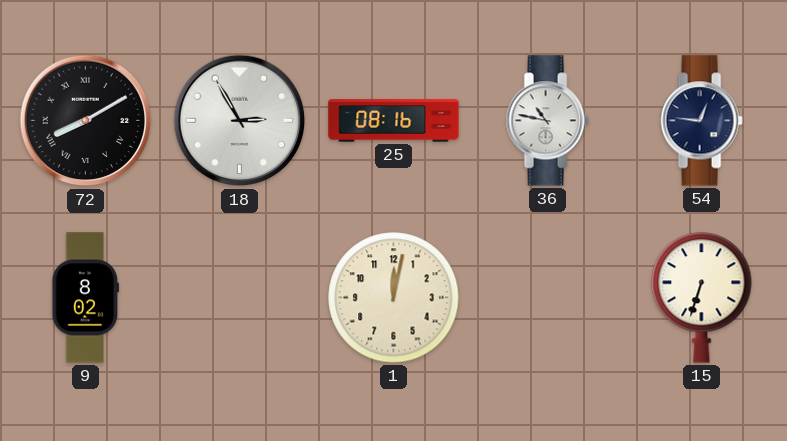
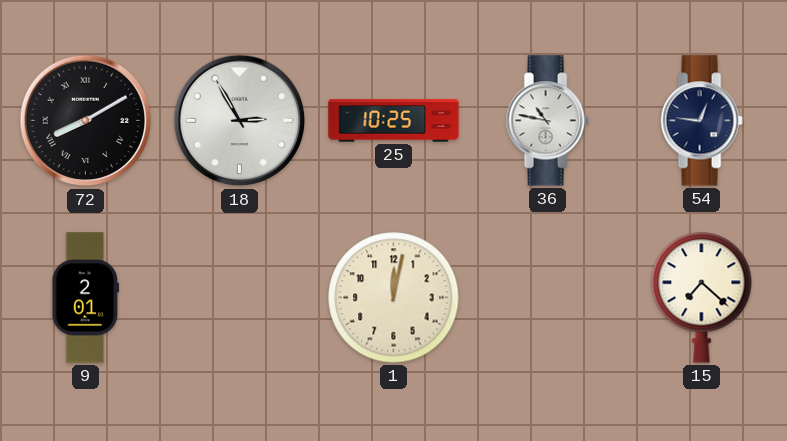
25: 08:16 -> 10:25 (394, 121)
9: 8:02 -> 2:01 (86, 298)
15: 6:33 -> 7:22 (702, 298)
